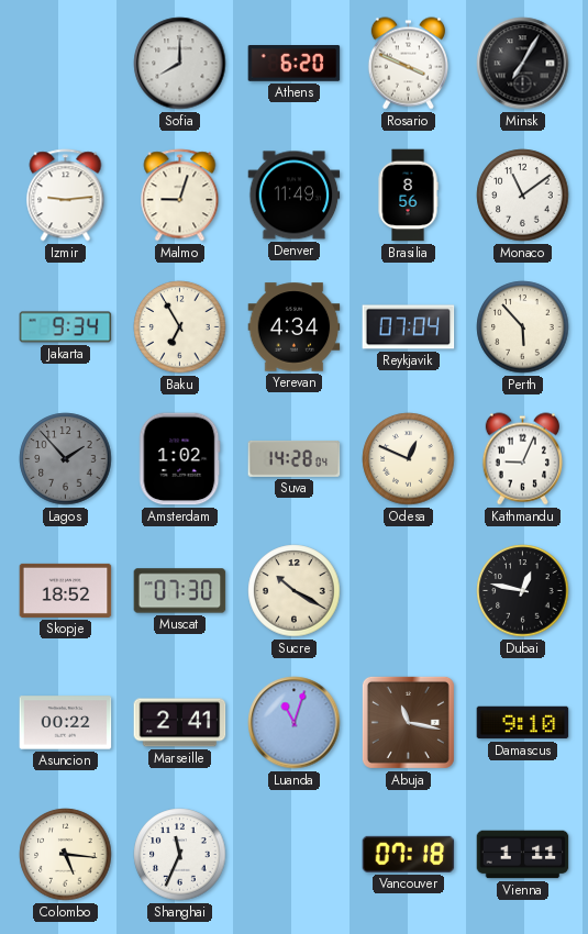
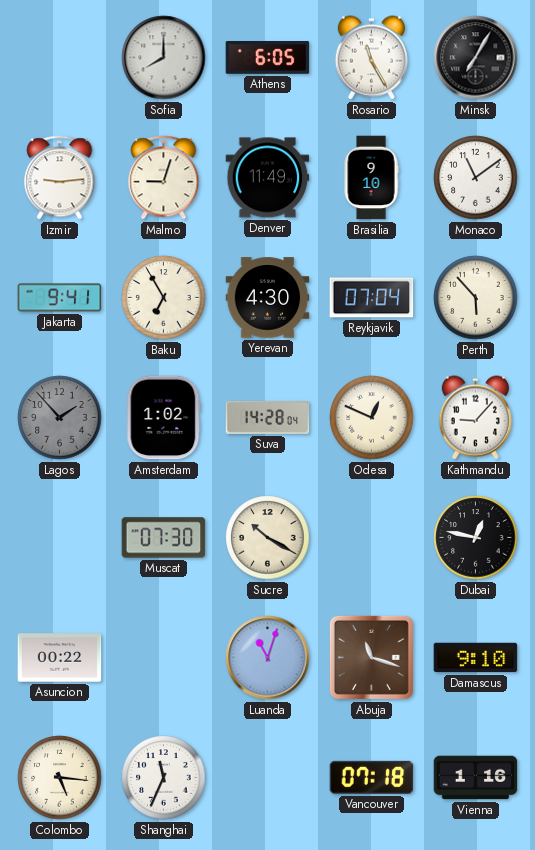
Athens: 6:20 -> 6:05 (268, 58)
Rosario: 3:49 -> 11:25 (371, 58)
Brasilia: 8:56 -> 9:10 (371, 178)
Jakarta: 9:34 -> 9:41 (60, 298)
Yerevan: 4:34 -> 4:30 (268, 298)
Kathmandu: 9:04 -> 9:07 (475, 418)
Skopje: 18:52 -> none (66, 590)
Marseille: 2:41 -> none (180, 723)
Abuja: 11:17 -> 11:18 (371, 657)
Vienna: 1:11 -> 1:16 (476, 778)
